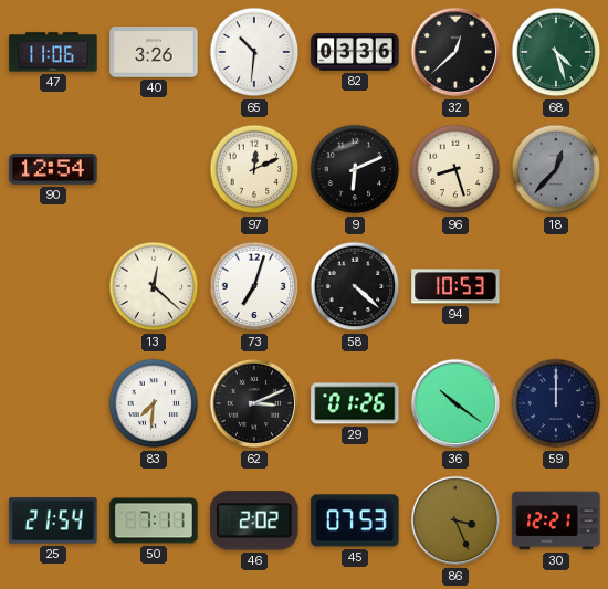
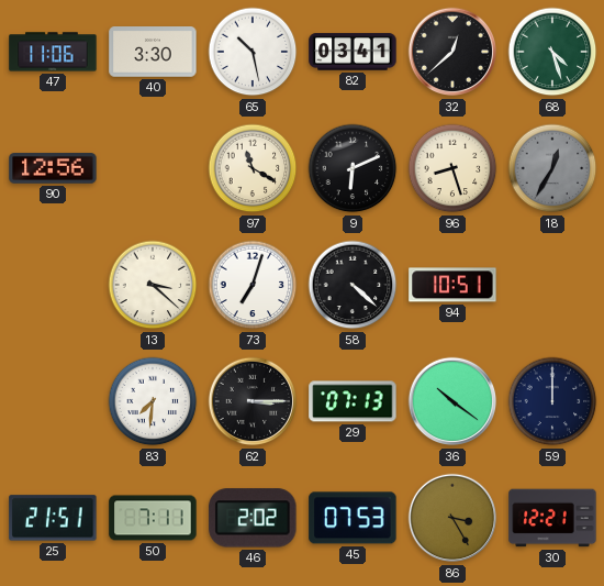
40: 3:26 -> 3:30 (153, 52)
65: 10:31 -> 10:28 (253, 52)
82: 03:36 -> 03:41 (353, 52)
90: 12:54 -> 12:56 (53, 168)
97: 12:11 -> 11:20 (253, 168)
18: 12:37 -> 12:35 (552, 168)
13: 12:22 -> 3:22 (153, 285)
94: 10:53 -> 10:51 (452, 285)
62: 3:11 -> 3:15 (253, 401)
29: 01:26 -> 07:13 (353, 401)
25: 21:54 -> 21:51 (53, 518)
86: 3:26 -> 3:25 (452, 518)
